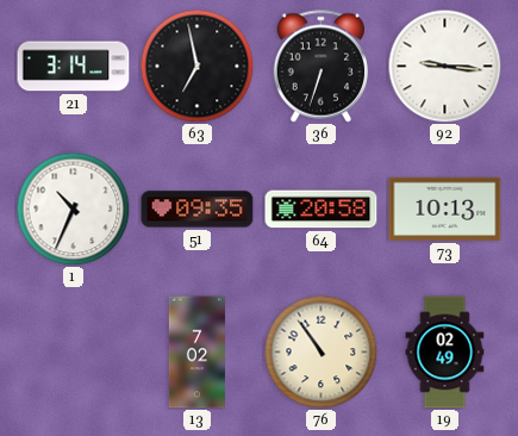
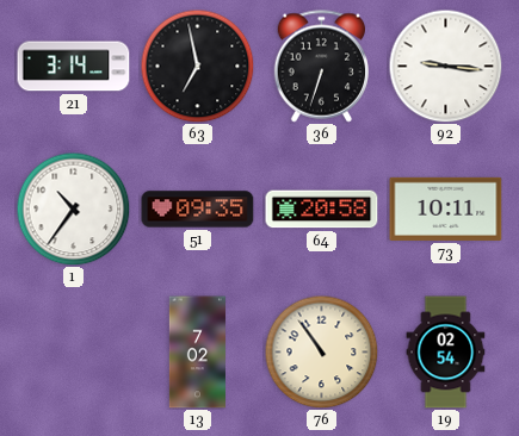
1: 10:34 -> 10:36 (73, 208)
73: 10:13 -> 10:11 (446, 208)
19: 02:49 -> 02:54 (446, 353)
